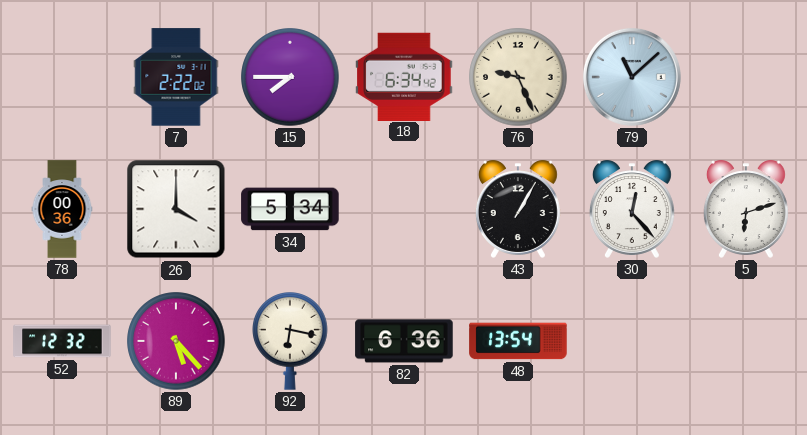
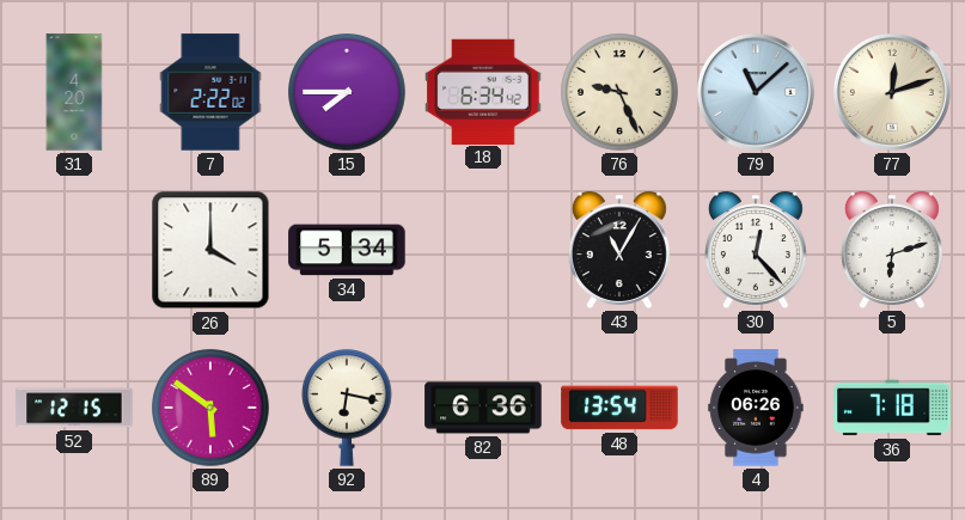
31: none -> 4:20 (74, 92)
77: none -> 12:12 (892, 92)
78: 00:36 -> none (62, 209)
43: 1:05 -> 11:05 (619, 250)
52: 12:32 -> 12:15 (74, 408)
89: 5:23 -> 5:51 (210, 408)
4: none -> 06:26 (756, 408)
36: none -> 7:18 (892, 408)
